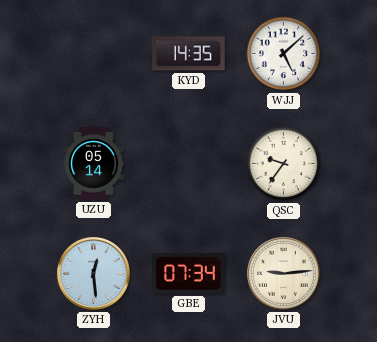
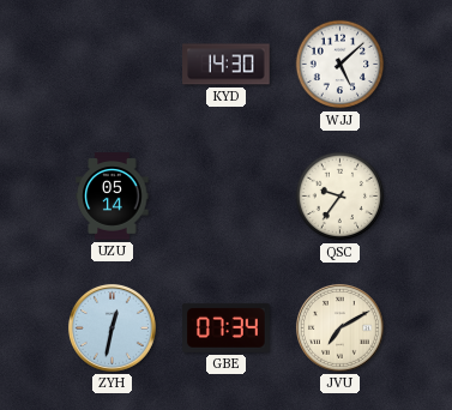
KYD: 14:35 -> 14:30 (227, 65)
ZYH: 12:29 -> 12:32 (112, 327)
JVU: 9:14 -> 7:10 (339, 327)
